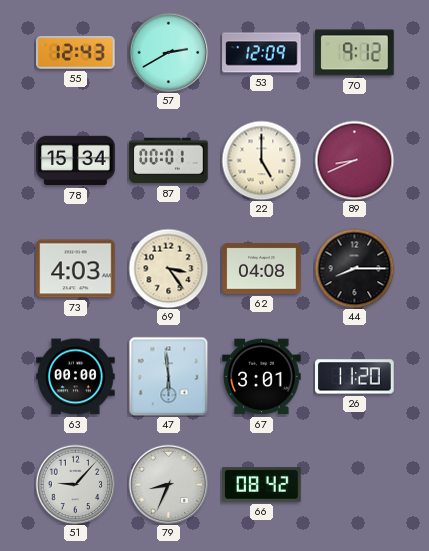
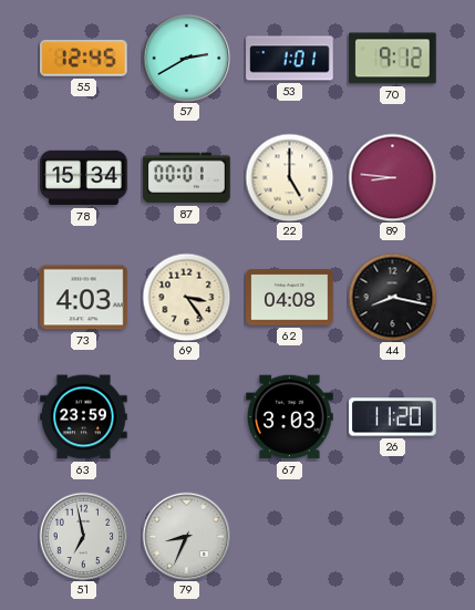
55: 12:43 -> 12:45 (84, 59)
53: 12:09 -> 1:01 (290, 59)
89: 8:41 -> 8:46 (392, 177)
44: 8:15 -> 8:17 (392, 297)
63: 00:00 -> 23:59 (84, 417)
47: 5:59 -> none (168, 376)
67: 3:01 -> 3:03 (290, 417)
51: 9:07 -> 6:58 (83, 536)
66: 08:42 -> none (262, 485)
